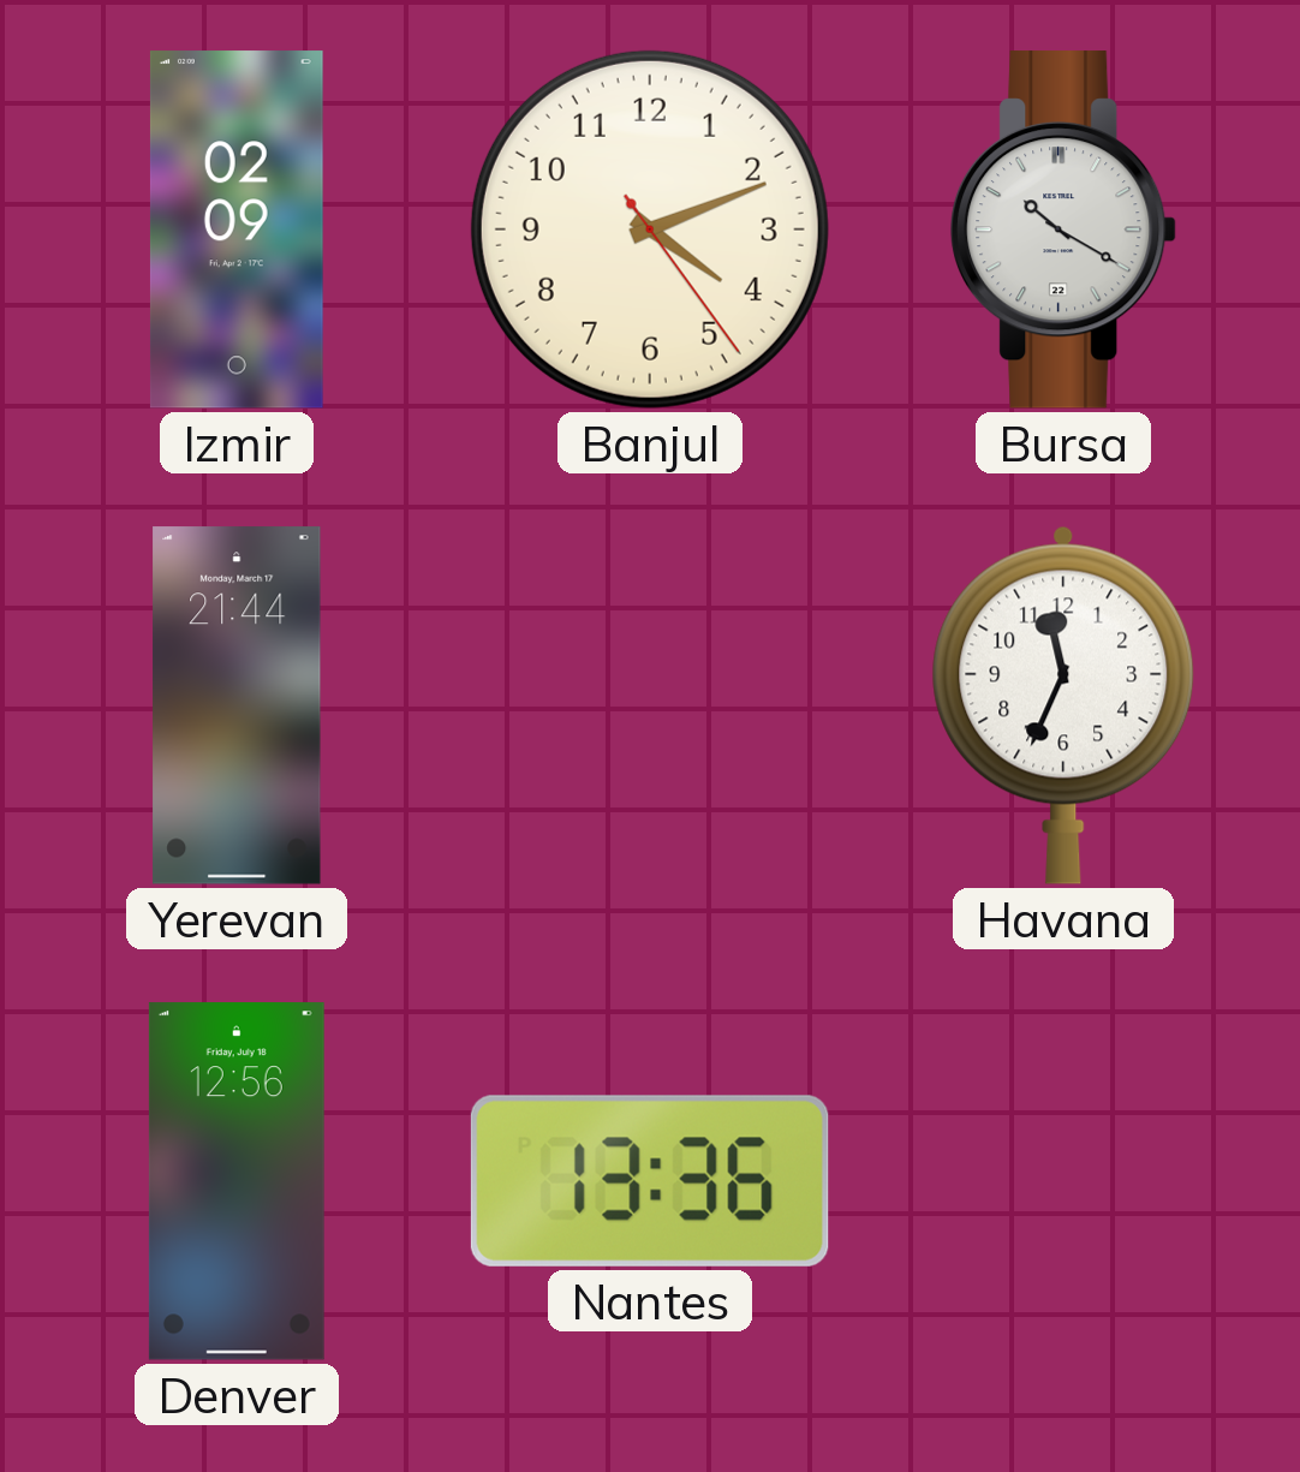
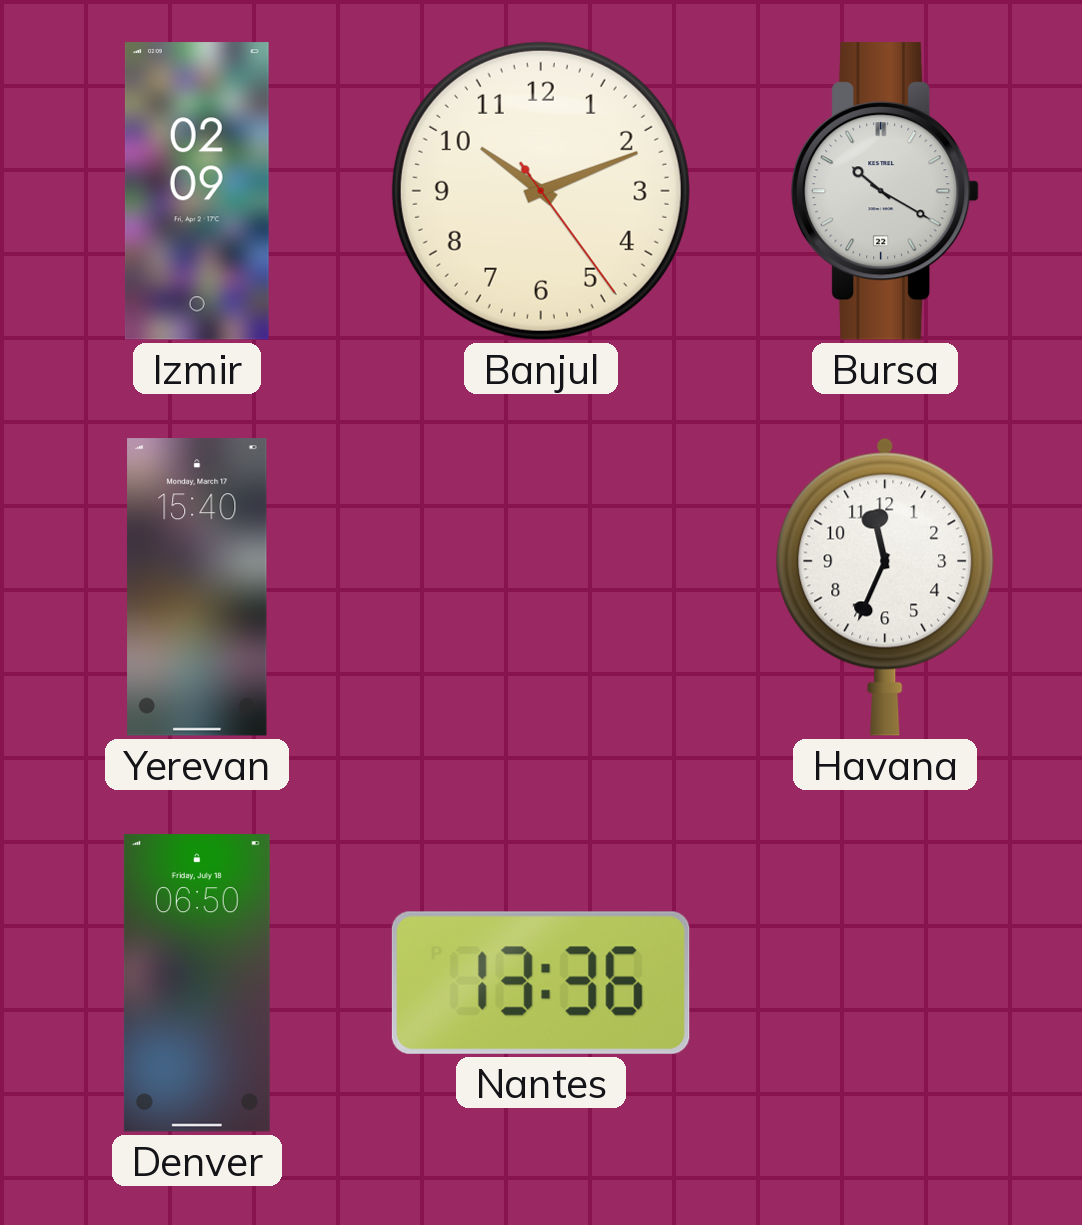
Banjul: 4:11 -> 10:11 (541, 191)
Yerevan: 21:44 -> 15:40 (197, 587)
Denver: 12:56 -> 06:50 (197, 983)
